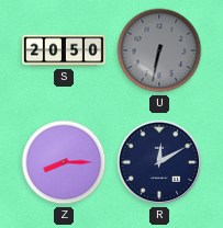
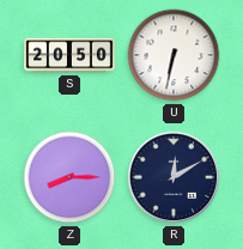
U dial: grey -> white (174, 55)
